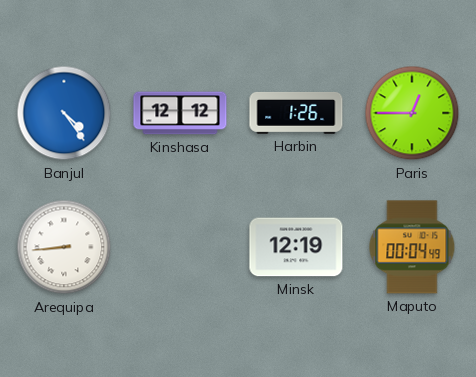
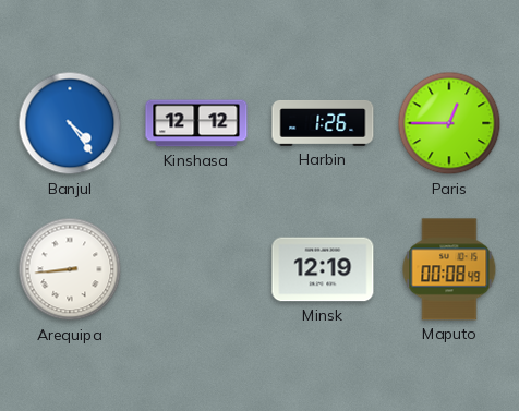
Maputo: 00:04 -> 00:08 (449, 269)
